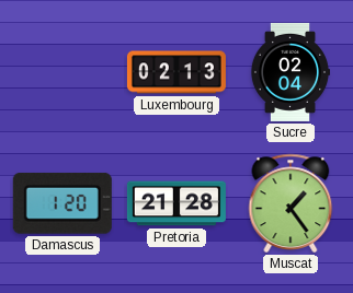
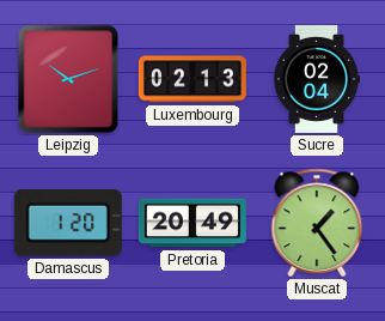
Leipzig: none -> 10:12 (68, 79)
Pretoria: 21:28 -> 20:49 (192, 223)
